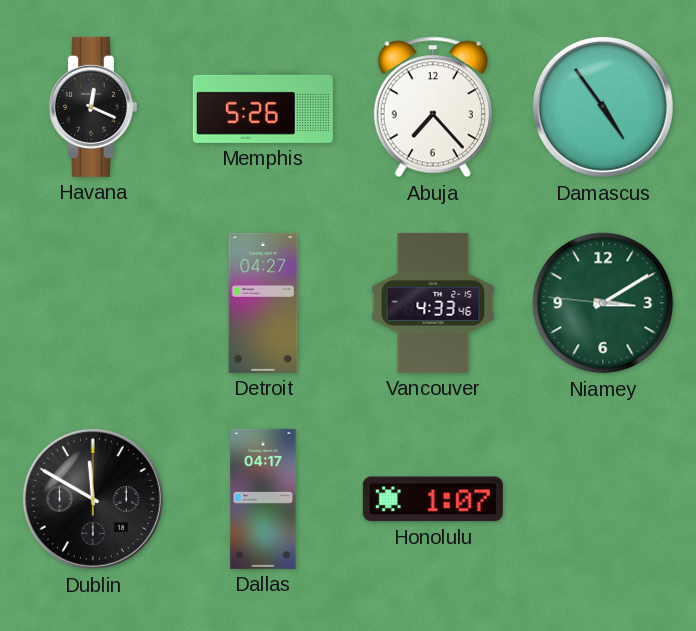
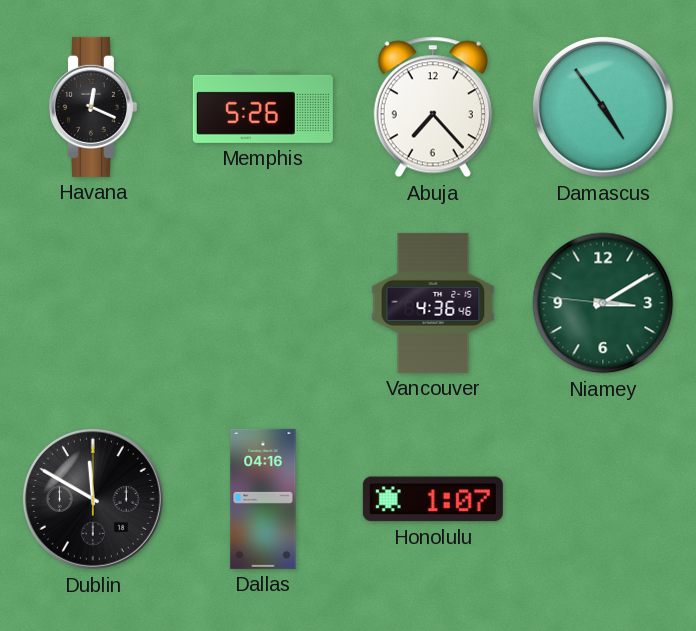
Detroit: 04:27 -> none (263, 303)
Vancouver: 4:33 -> 4:36 (433, 303)
Dallas: 04:17 -> 04:16 (263, 499)
